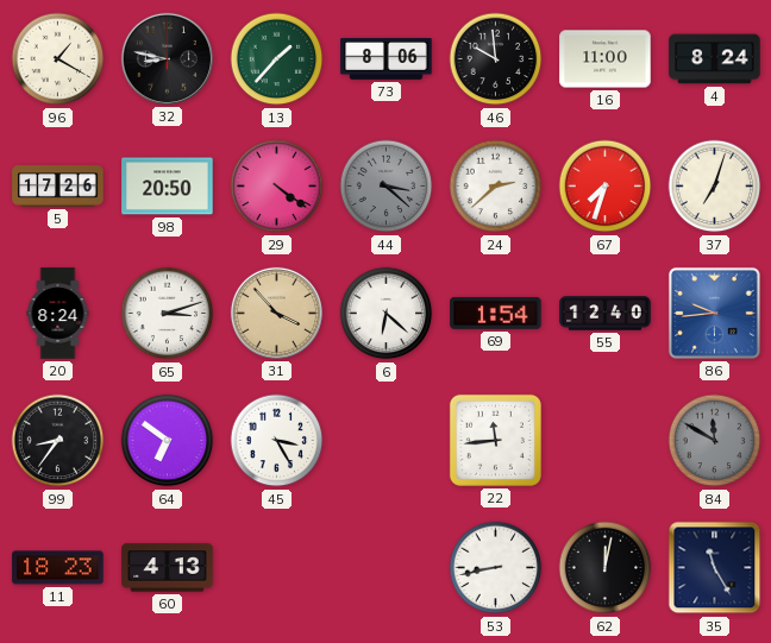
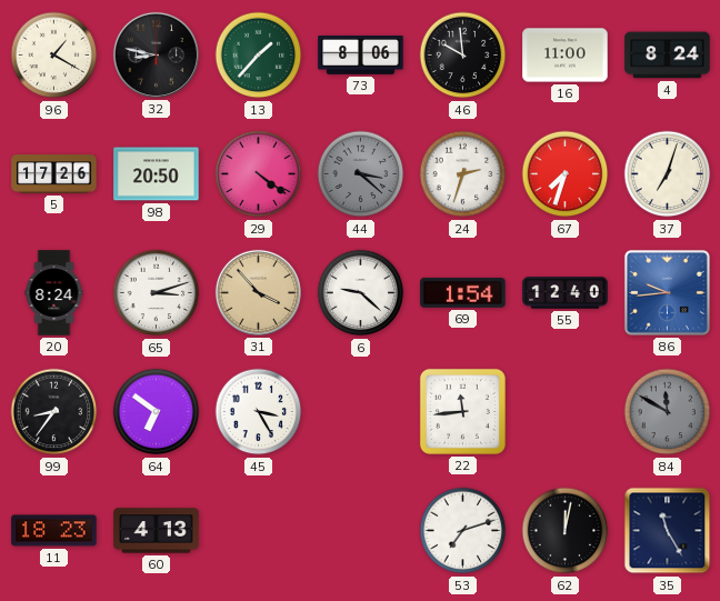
24: 2:38 -> 2:33 (463, 174)
6: 6:22 -> 9:22 (361, 293)
53: 8:43 -> 7:12 (463, 531)
